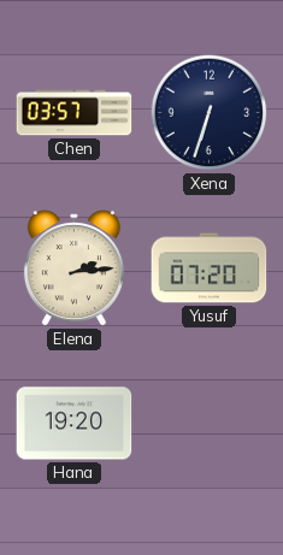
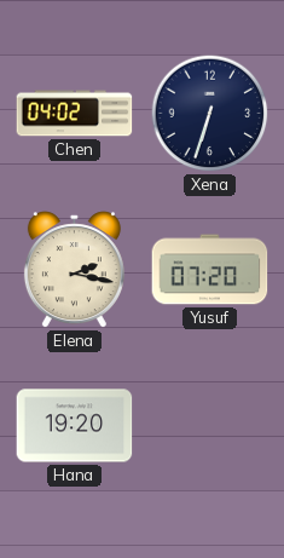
Chen: 03:57 -> 04:02 (75, 114)
Elena: 2:14 -> 2:17 (74, 270)
